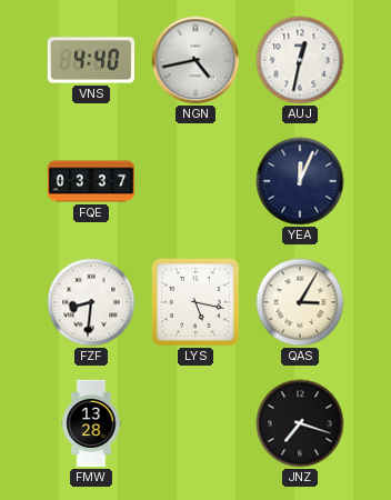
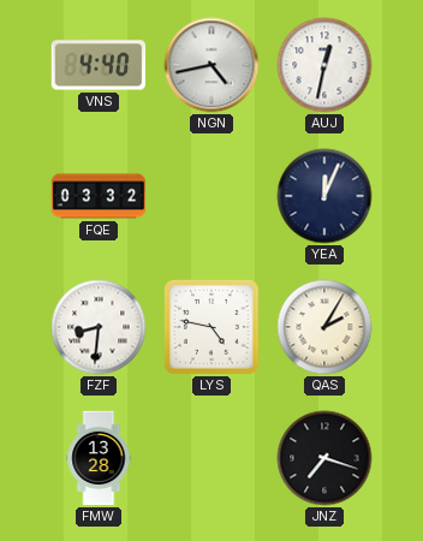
FQE: 03:37 -> 03:32 (99, 196)
LYS: 5:17 -> 4:47 (213, 328)
QAS: 3:05 -> 2:05 (324, 327)
